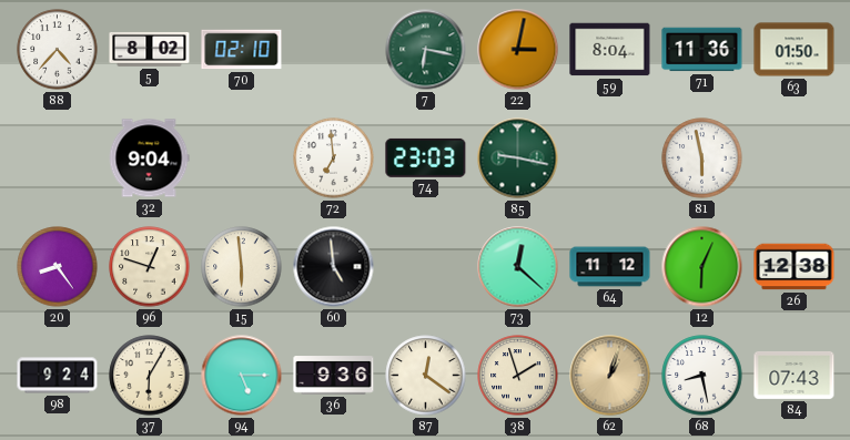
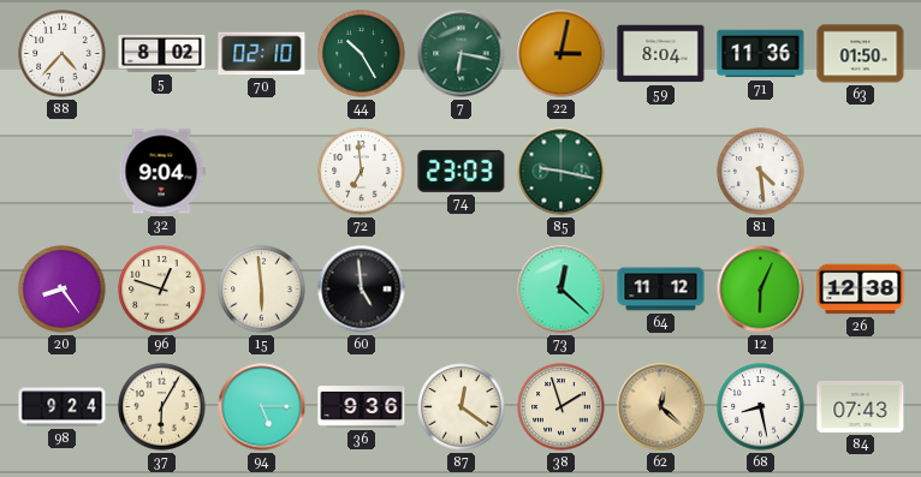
44: none -> 10:25 (362, 54)
81: 5:58 -> 4:29 (761, 172)
62: 1:03 -> 12:22 (661, 407)
